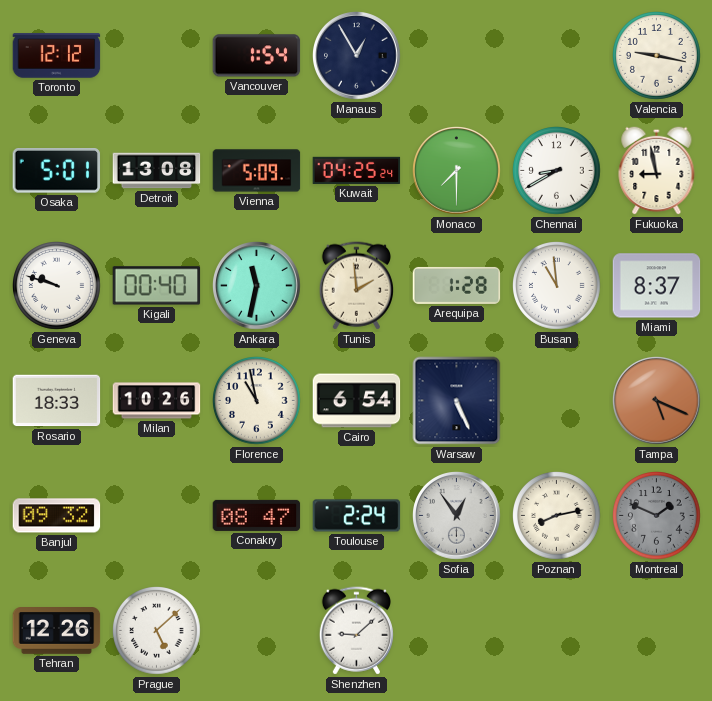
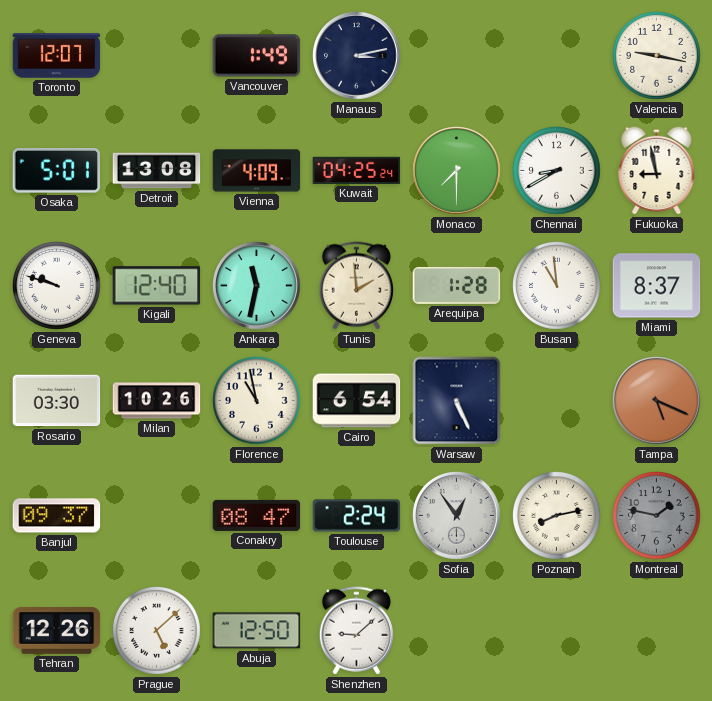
Toronto: 12:12 -> 12:07 (57, 56)
Vancouver: 1:54 -> 1:49 (257, 56)
Manaus: 12:55 -> 3:13 (357, 56)
Vienna: 5:09 -> 4:09 (257, 171)
Kigali: 00:40 -> 12:40 (157, 286)
Rosario: 18:33 -> 03:30 (57, 401)
Banjul: 09:32 -> 09:37 (57, 516)
Montreal: 1:49 -> 1:47 (657, 516)
Abuja: none -> 12:50 (257, 631)
